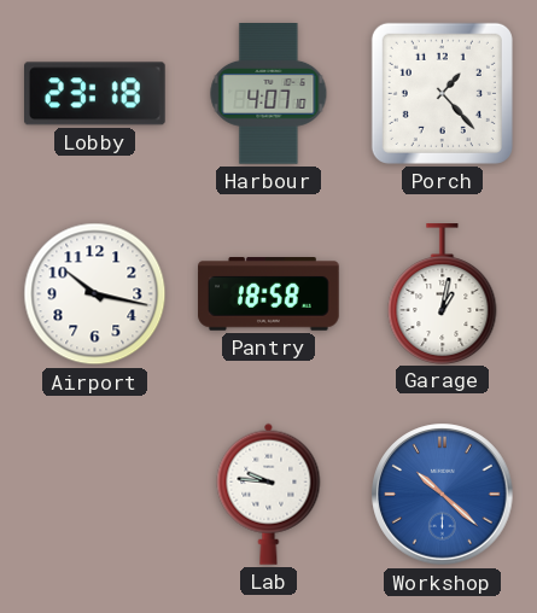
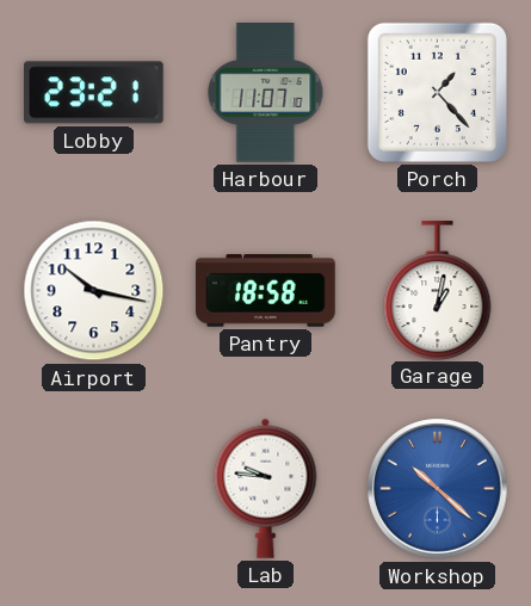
Lobby: 23:18 -> 23:21 (94, 93)
Harbour: 4:07 -> 11:07 (266, 93)
